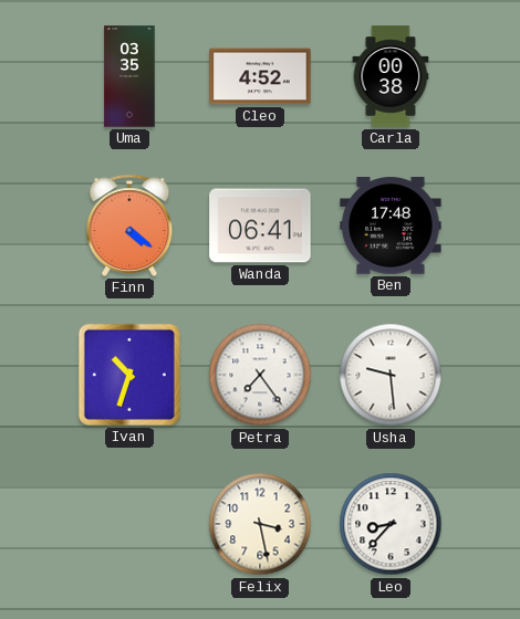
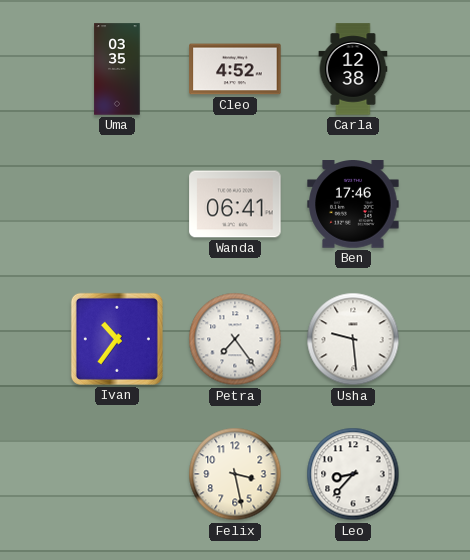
Carla: 00:38 -> 12:38 (353, 69)
Finn: 4:21 -> none (129, 225)
Ben: 17:48 -> 17:46 (353, 204)
Ivan: 10:33 -> 10:36 (117, 339)
